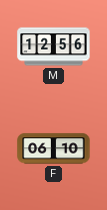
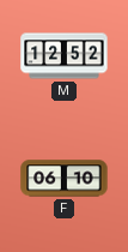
M: 12:56 -> 12:52 (65, 56)
